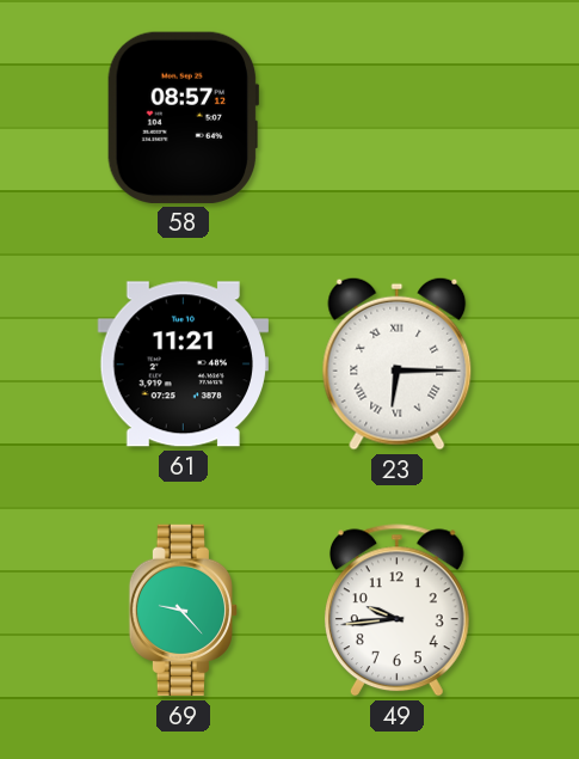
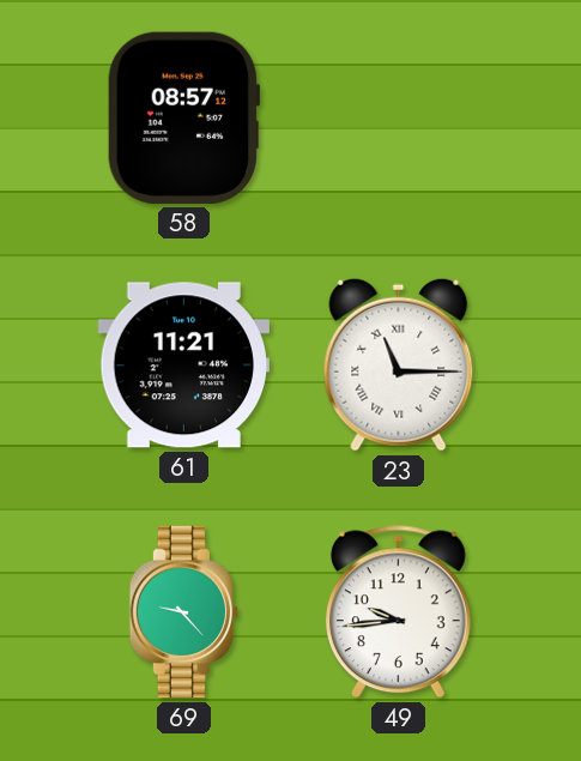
23: 6:15 -> 11:15 (399, 364)
